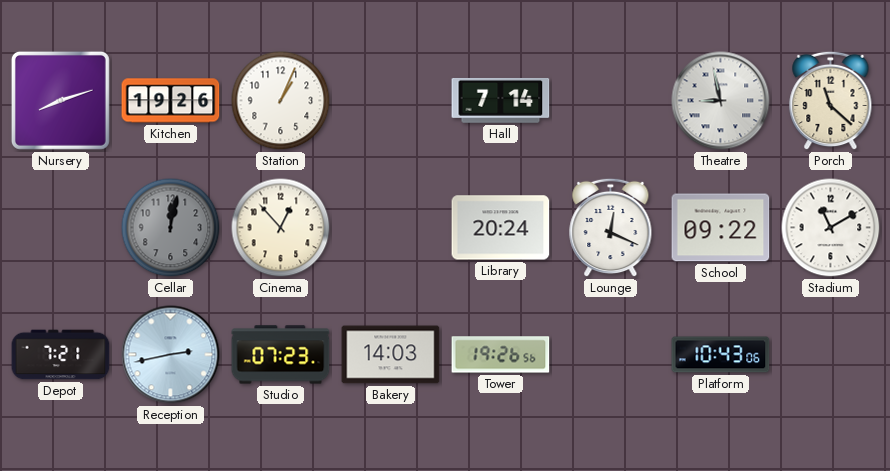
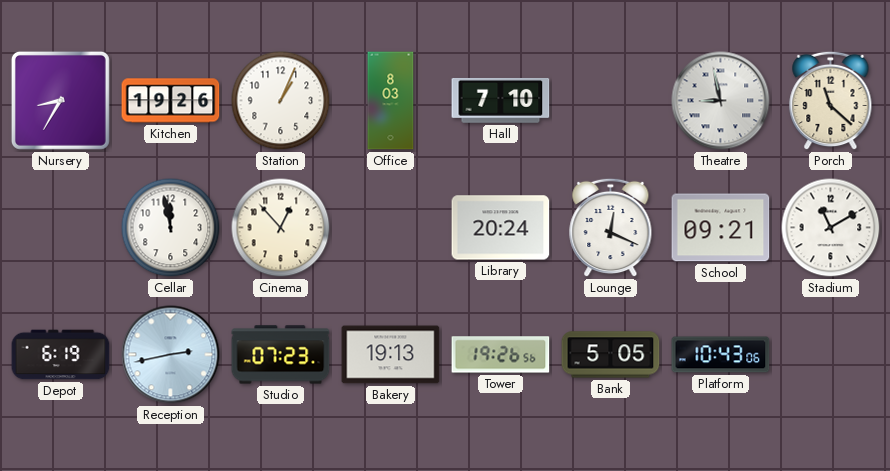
Nursery: 8:12 -> 8:35 (60, 100)
Office: none -> 8:03 (391, 101)
Hall: 7:14 -> 7:10 (501, 100)
Cellar: 12:02 -> 11:58 (171, 228)
Cellar dial: grey -> white (171, 228)
School: 09:22 -> 09:21 (721, 228)
Depot: 7:21 -> 6:19 (61, 355)
Bakery: 14:03 -> 19:13 (391, 355)
Bank: none -> 5:05 (611, 355)
